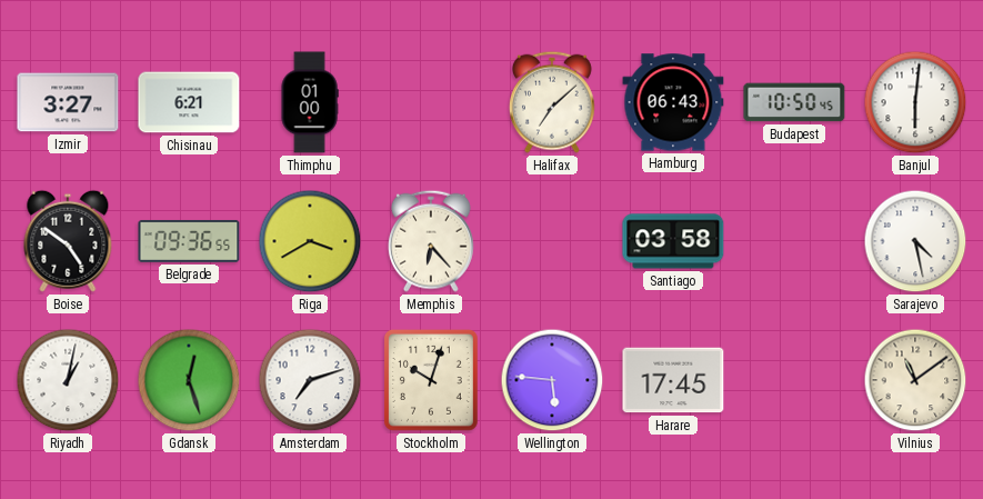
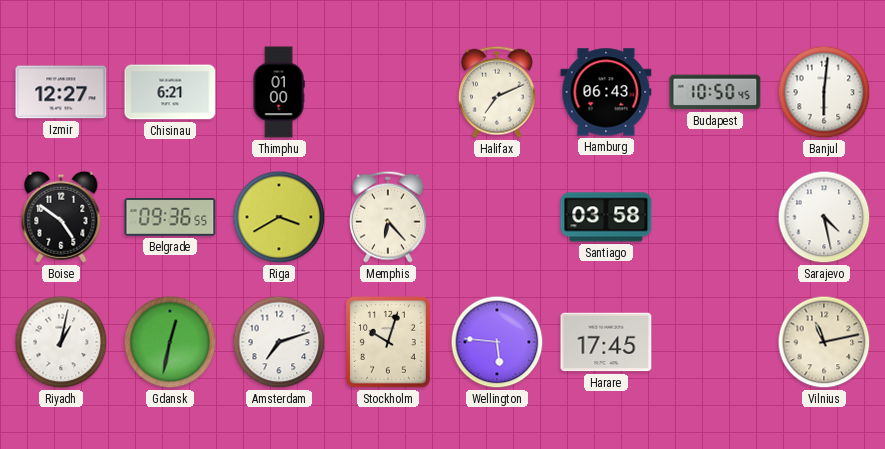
Izmir: 3:27 -> 12:27 (61, 92)
Halifax: 7:08 -> 7:11 (497, 92)
Gdansk: 12:27 -> 12:32 (170, 342)
Vilnius: 11:09 -> 11:13 (824, 342)
